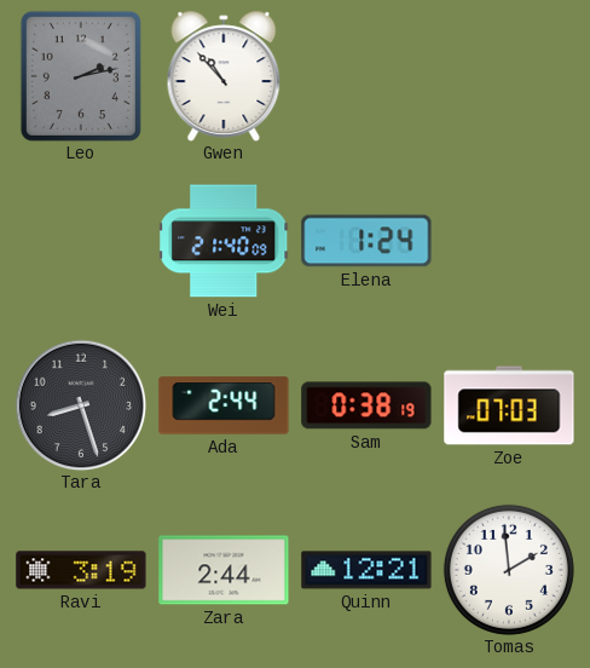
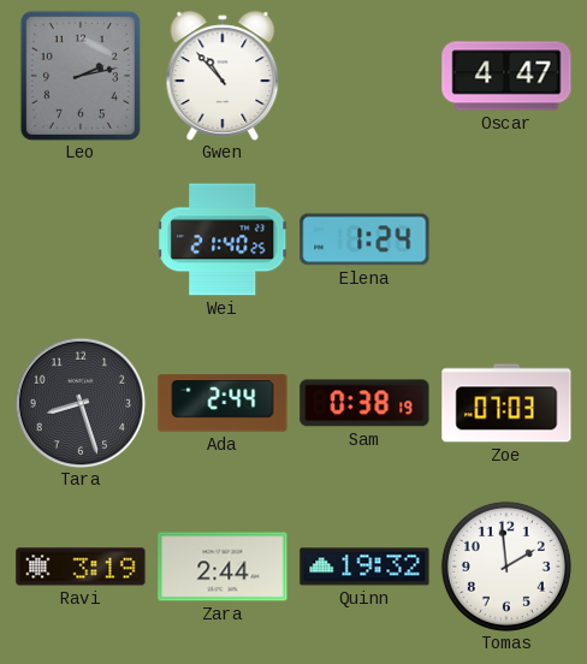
Oscar: none -> 4:47 (506, 76)
Wei: 21:40:09 -> 21:40:25 (223, 239)
Quinn: 12:21 -> 19:32 (364, 567)
